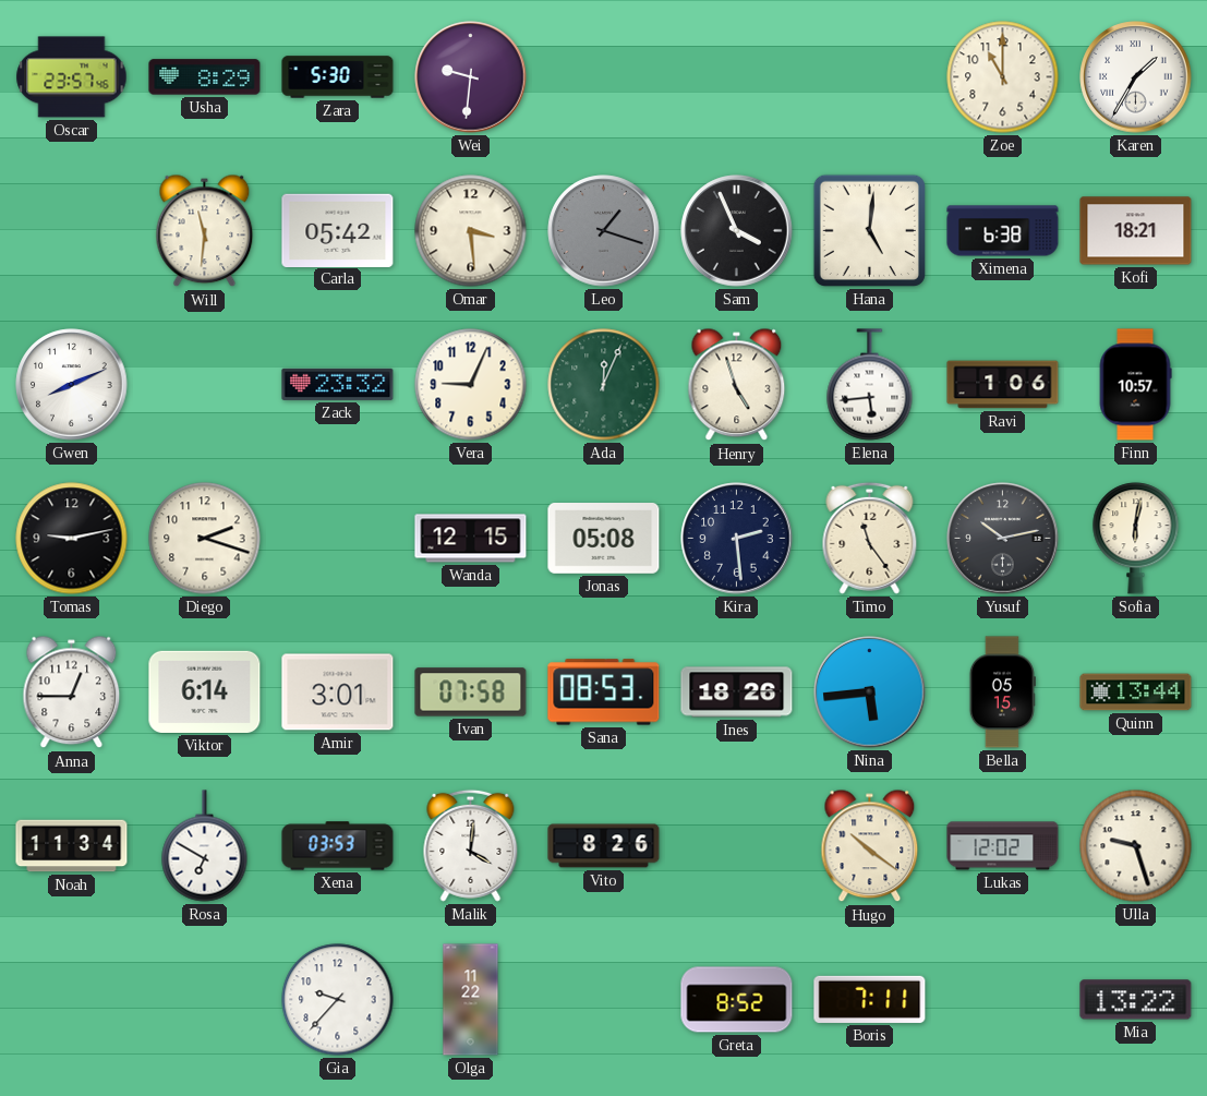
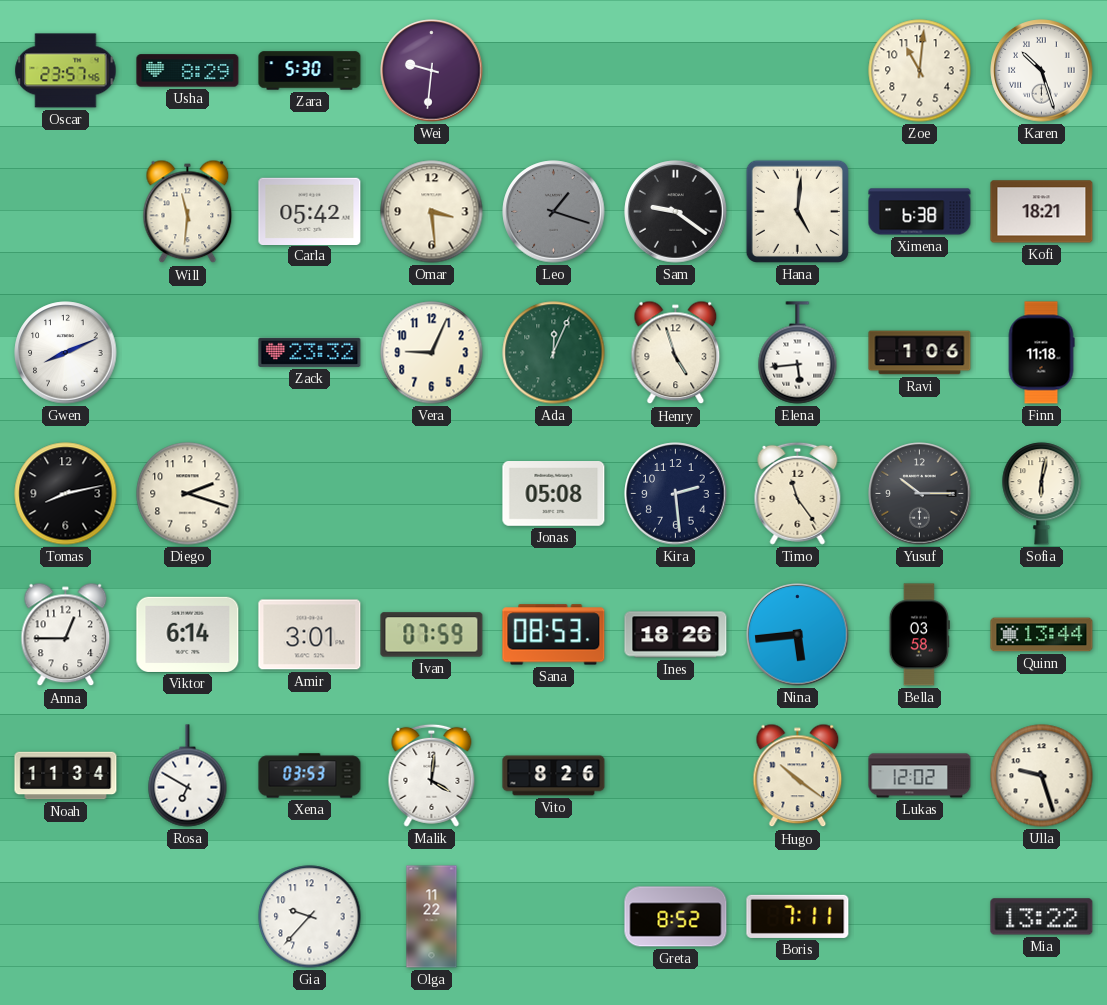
Zoe: 11:00 -> 11:01 (920, 71)
Karen: 1:35 -> 10:27 (1042, 71)
Sam: 3:56 -> 9:21 (676, 212)
Finn: 10:57 -> 11:18 (1041, 353)
Tomas: 9:13 -> 8:13 (66, 494)
Wanda: 12:15 -> none (471, 539)
Yusuf: 10:13 -> 10:15 (920, 494)
Ivan: 07:58 -> 07:59 (432, 635)
Bella: 05:15 -> 03:58 (919, 635)
